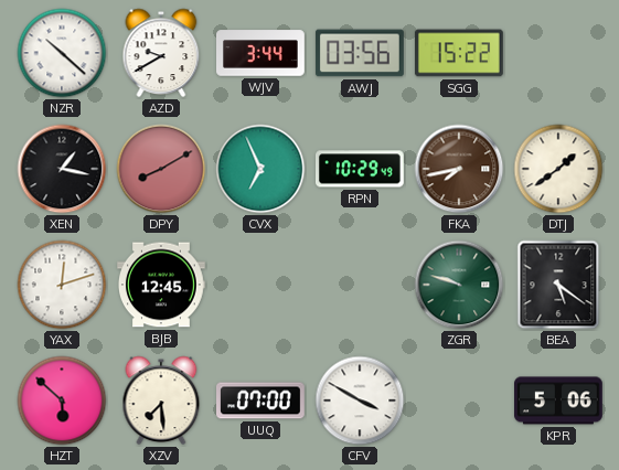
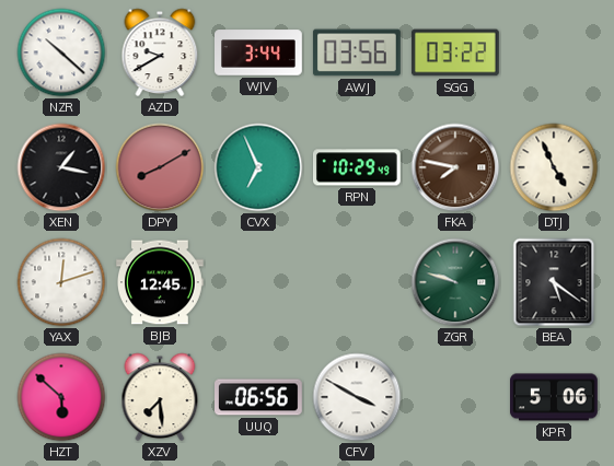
SGG: 15:22 -> 03:22 (455, 53)
FKA: 7:43 -> 7:47 (455, 167)
DTJ: 1:39 -> 4:56 (554, 167)
UUQ: 07:00 -> 06:56 (259, 397)
